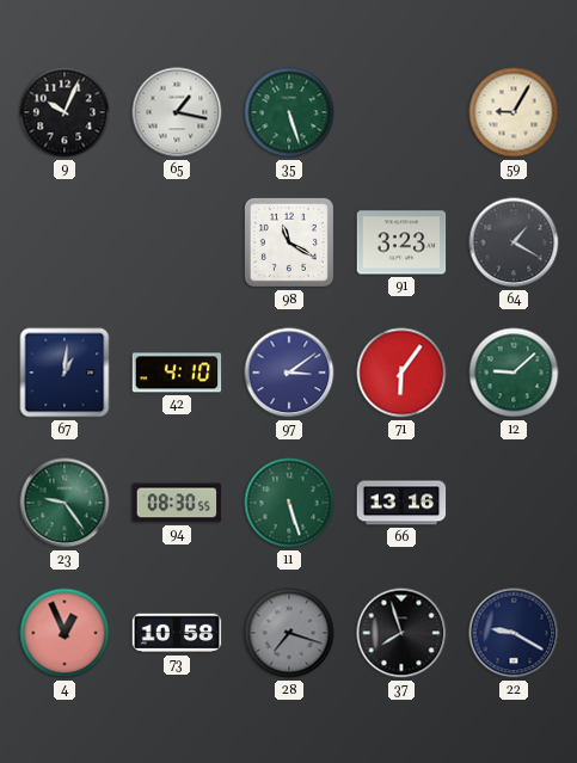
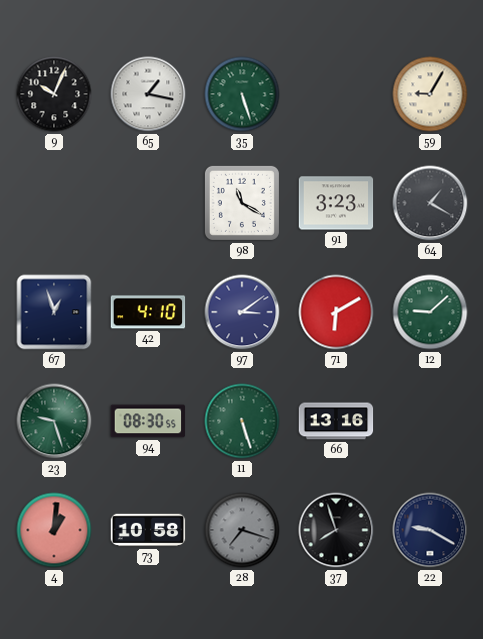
67: 1:01 -> 12:57 (54, 312)
71: 6:06 -> 6:10 (336, 312)
23: 9:24 -> 9:27 (54, 421)
4: 12:56 -> 1:01 (54, 530)
